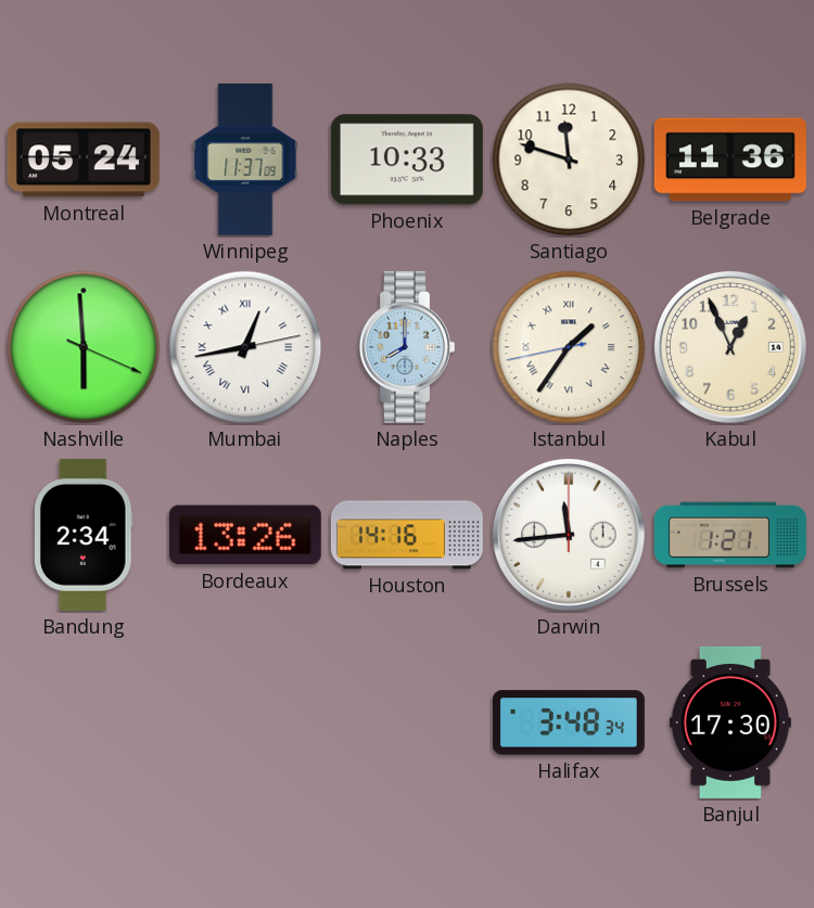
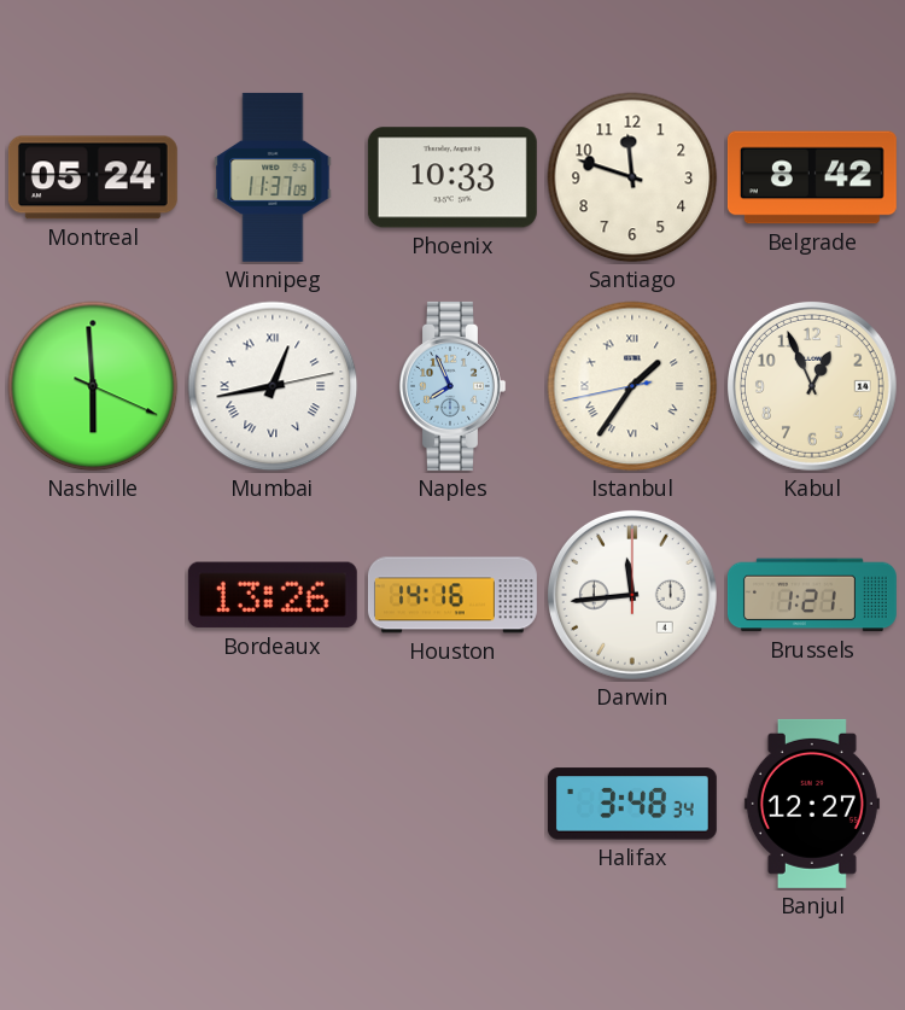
Belgrade: 11:36 -> 8:42 (812, 177)
Naples: 8:00 -> 7:56 (453, 386)
Bandung: 2:34 -> none (84, 535)
Banjul: 17:30 -> 12:27 (812, 804)
